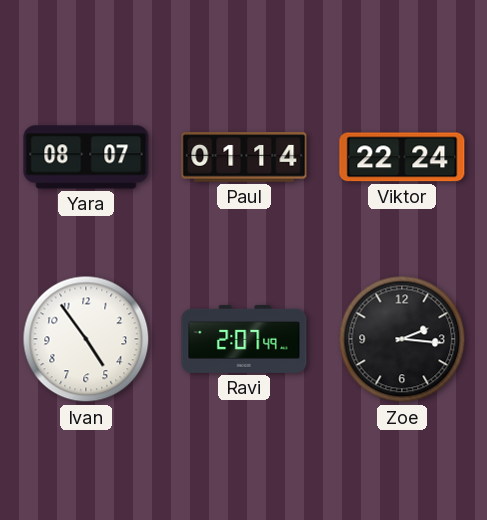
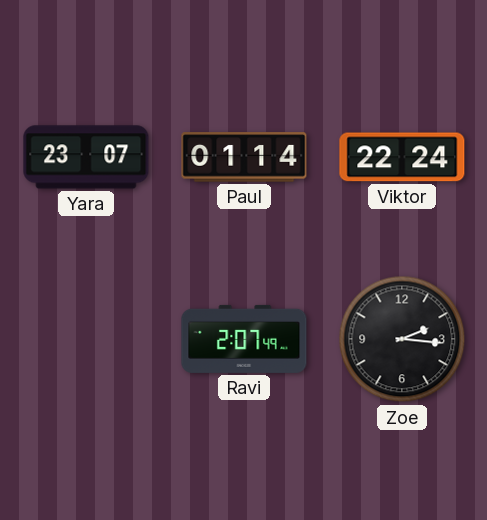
Yara: 08:07 -> 23:07 (86, 157)
Ivan: 4:54 -> none (86, 339)
